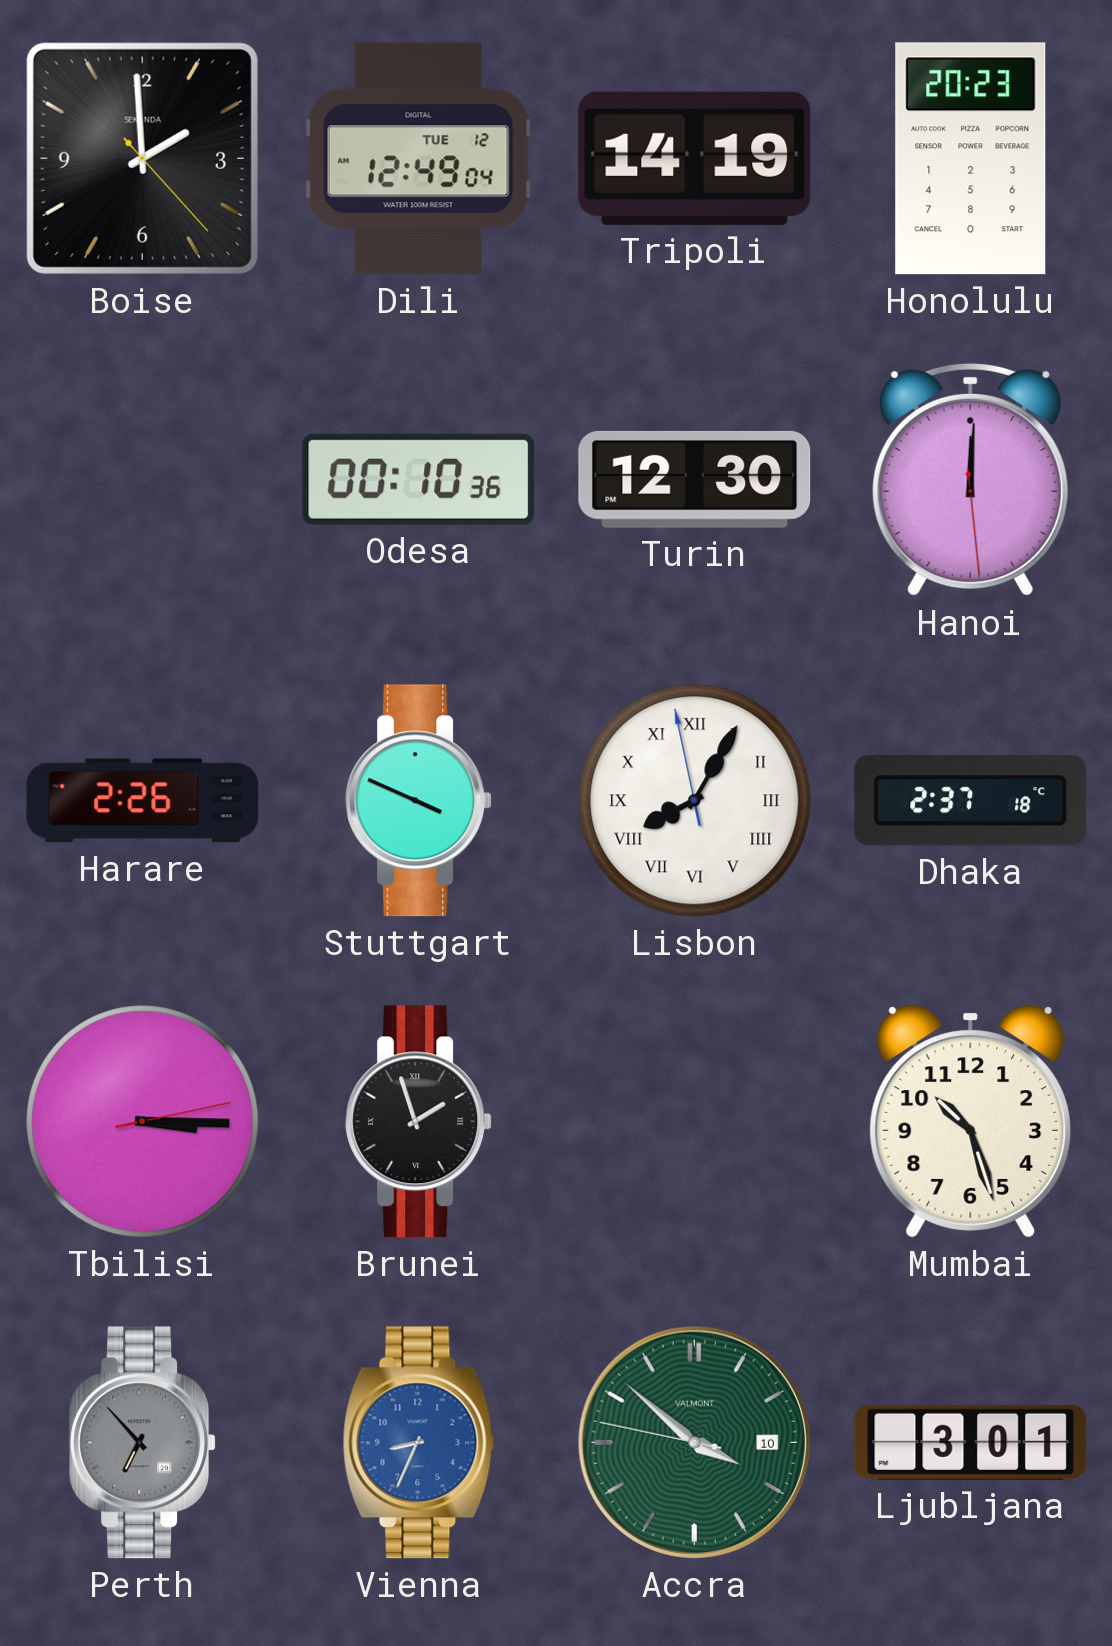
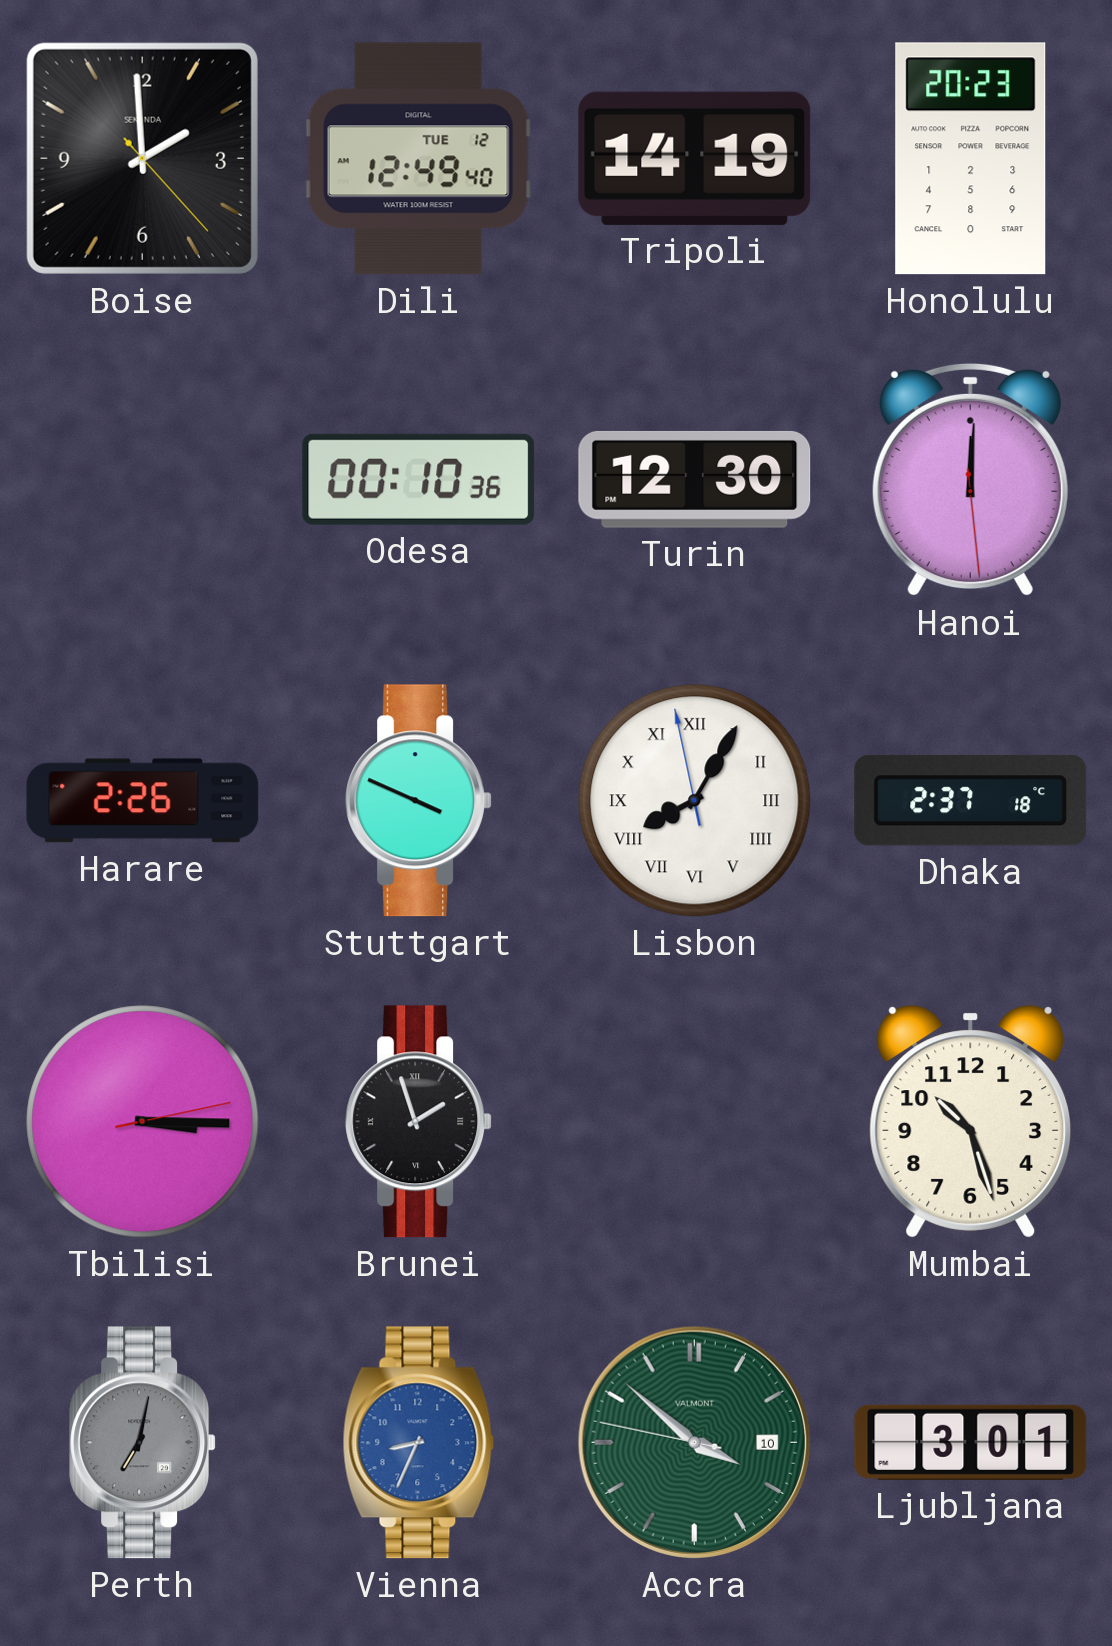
Dili: 12:49:04 -> 12:49:40 (418, 159)
Perth: 6:53 -> 7:02 (143, 1443)
